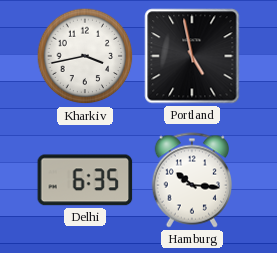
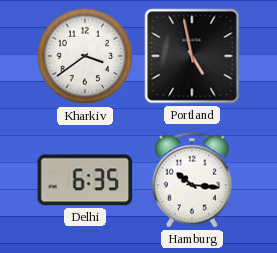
Kharkiv: 3:43 -> 3:39 (85, 56)
